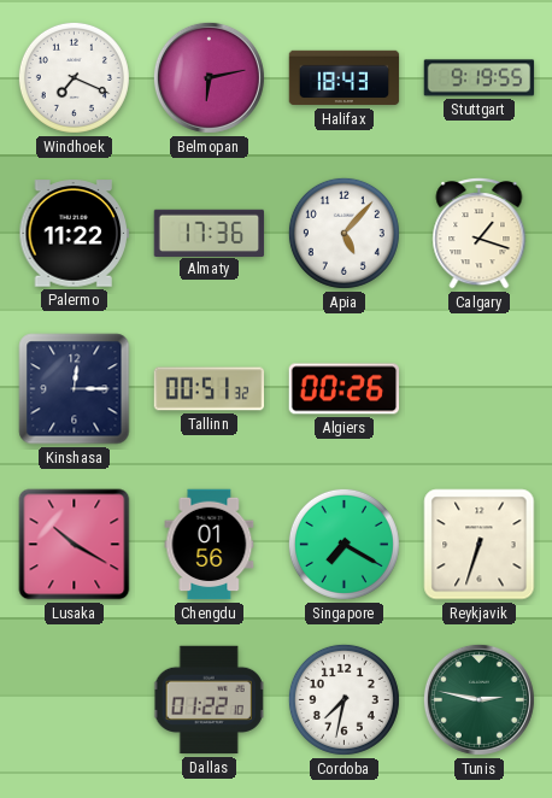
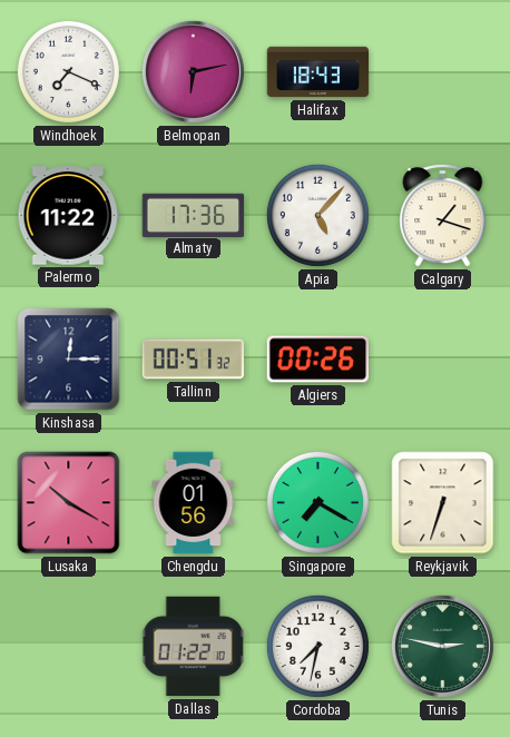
Stuttgart: 9:19 -> none (480, 78)
